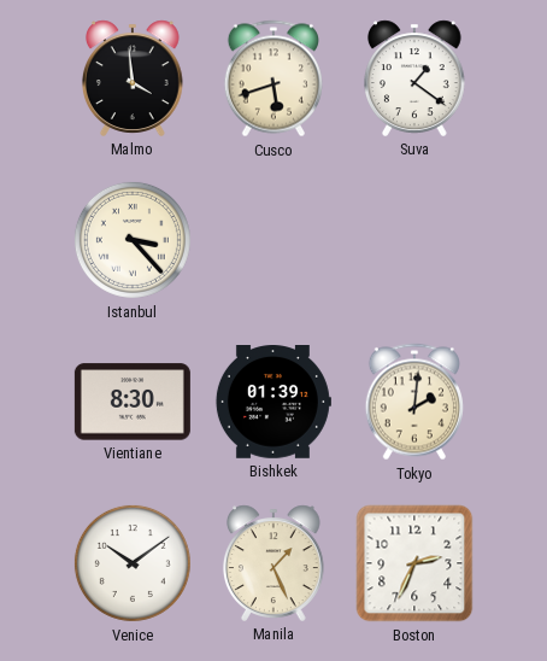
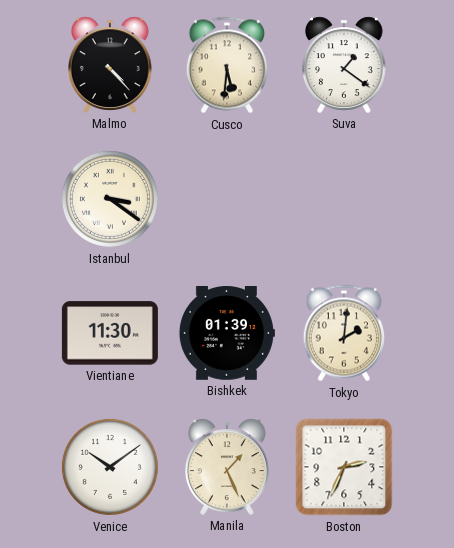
Malmo: 3:59 -> 4:23 (110, 65)
Cusco: 5:42 -> 5:31 (227, 65)
Istanbul: 3:23 -> 3:21 (110, 199)
Vientiane: 8:30 -> 11:30 (110, 333)
